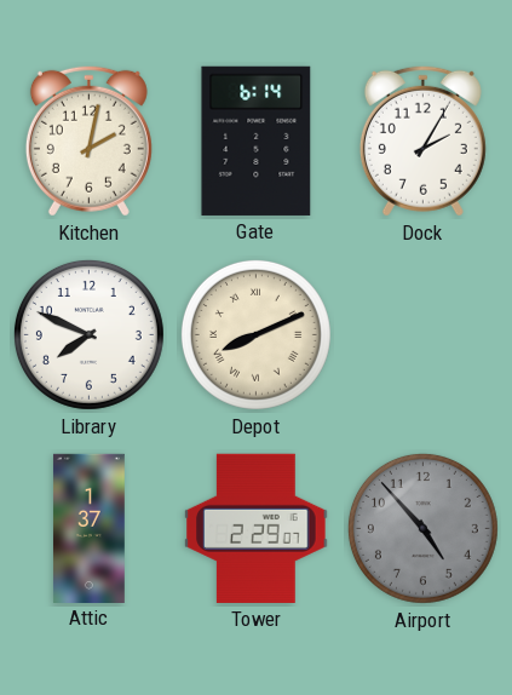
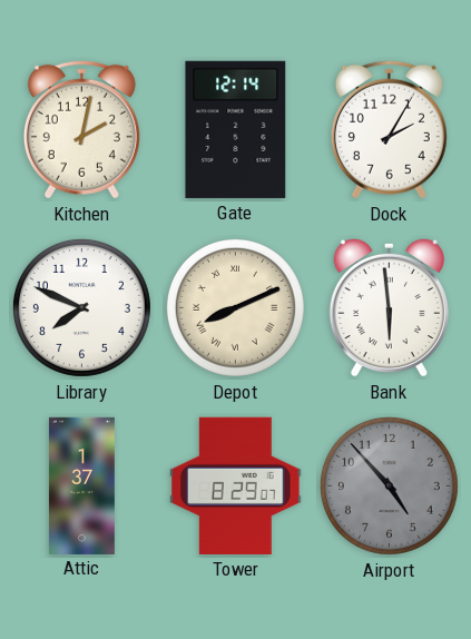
Gate: 6:14 -> 12:14 (236, 129)
Bank: none -> 5:59 (389, 307)
Tower: 2:29 -> 8:29 (236, 485)
